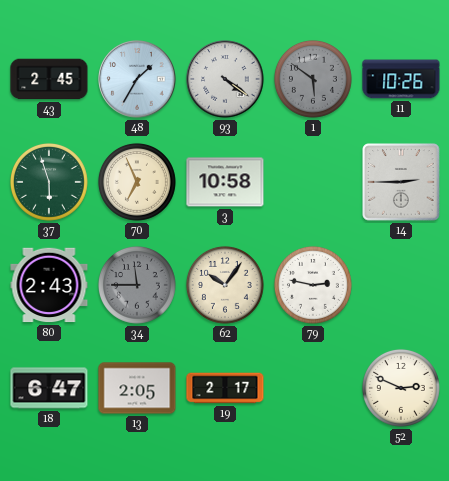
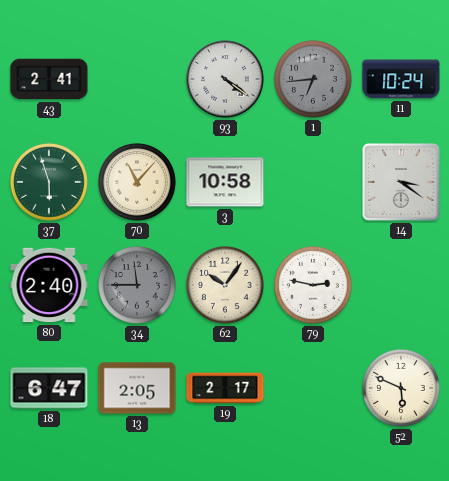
43: 2:45 -> 2:41 (49, 79)
48: 1:35 -> none (137, 79)
1: 5:51 -> 6:44 (313, 79)
11: 10:26 -> 10:24 (401, 79)
70: 6:56 -> 11:07 (137, 182)
14: 2:45 -> 3:21 (401, 182)
80: 2:43 -> 2:40 (49, 285)
52: 2:49 -> 5:49 (401, 388)
